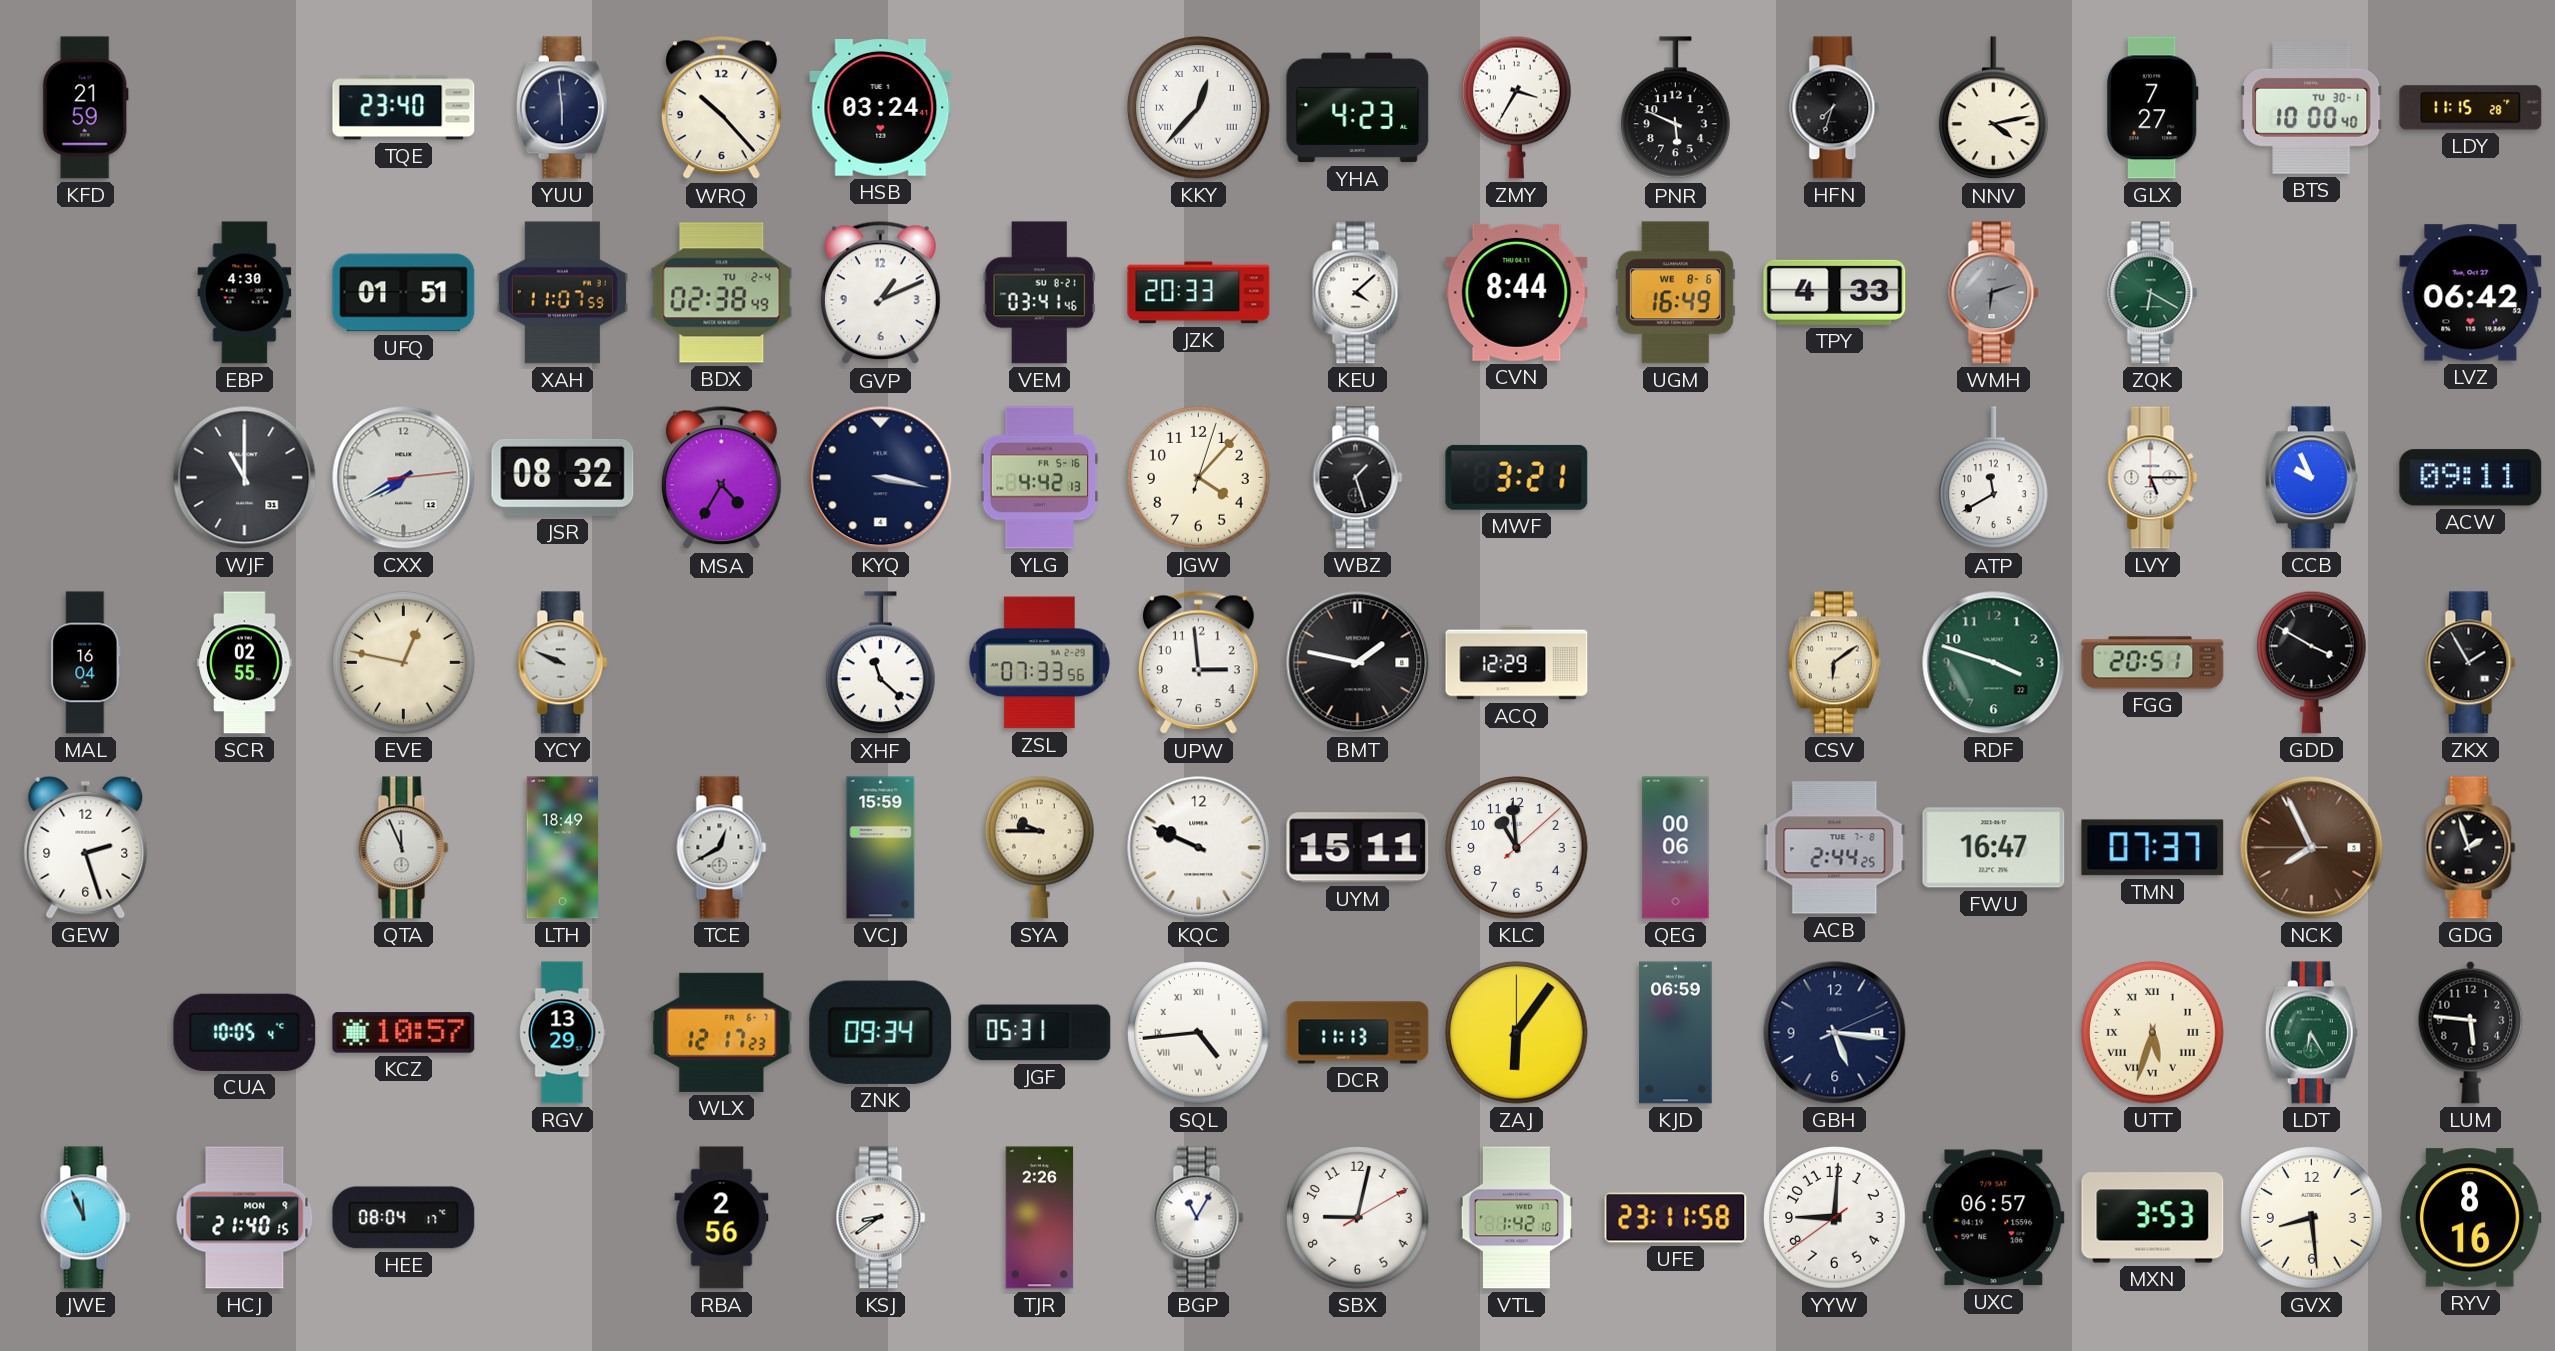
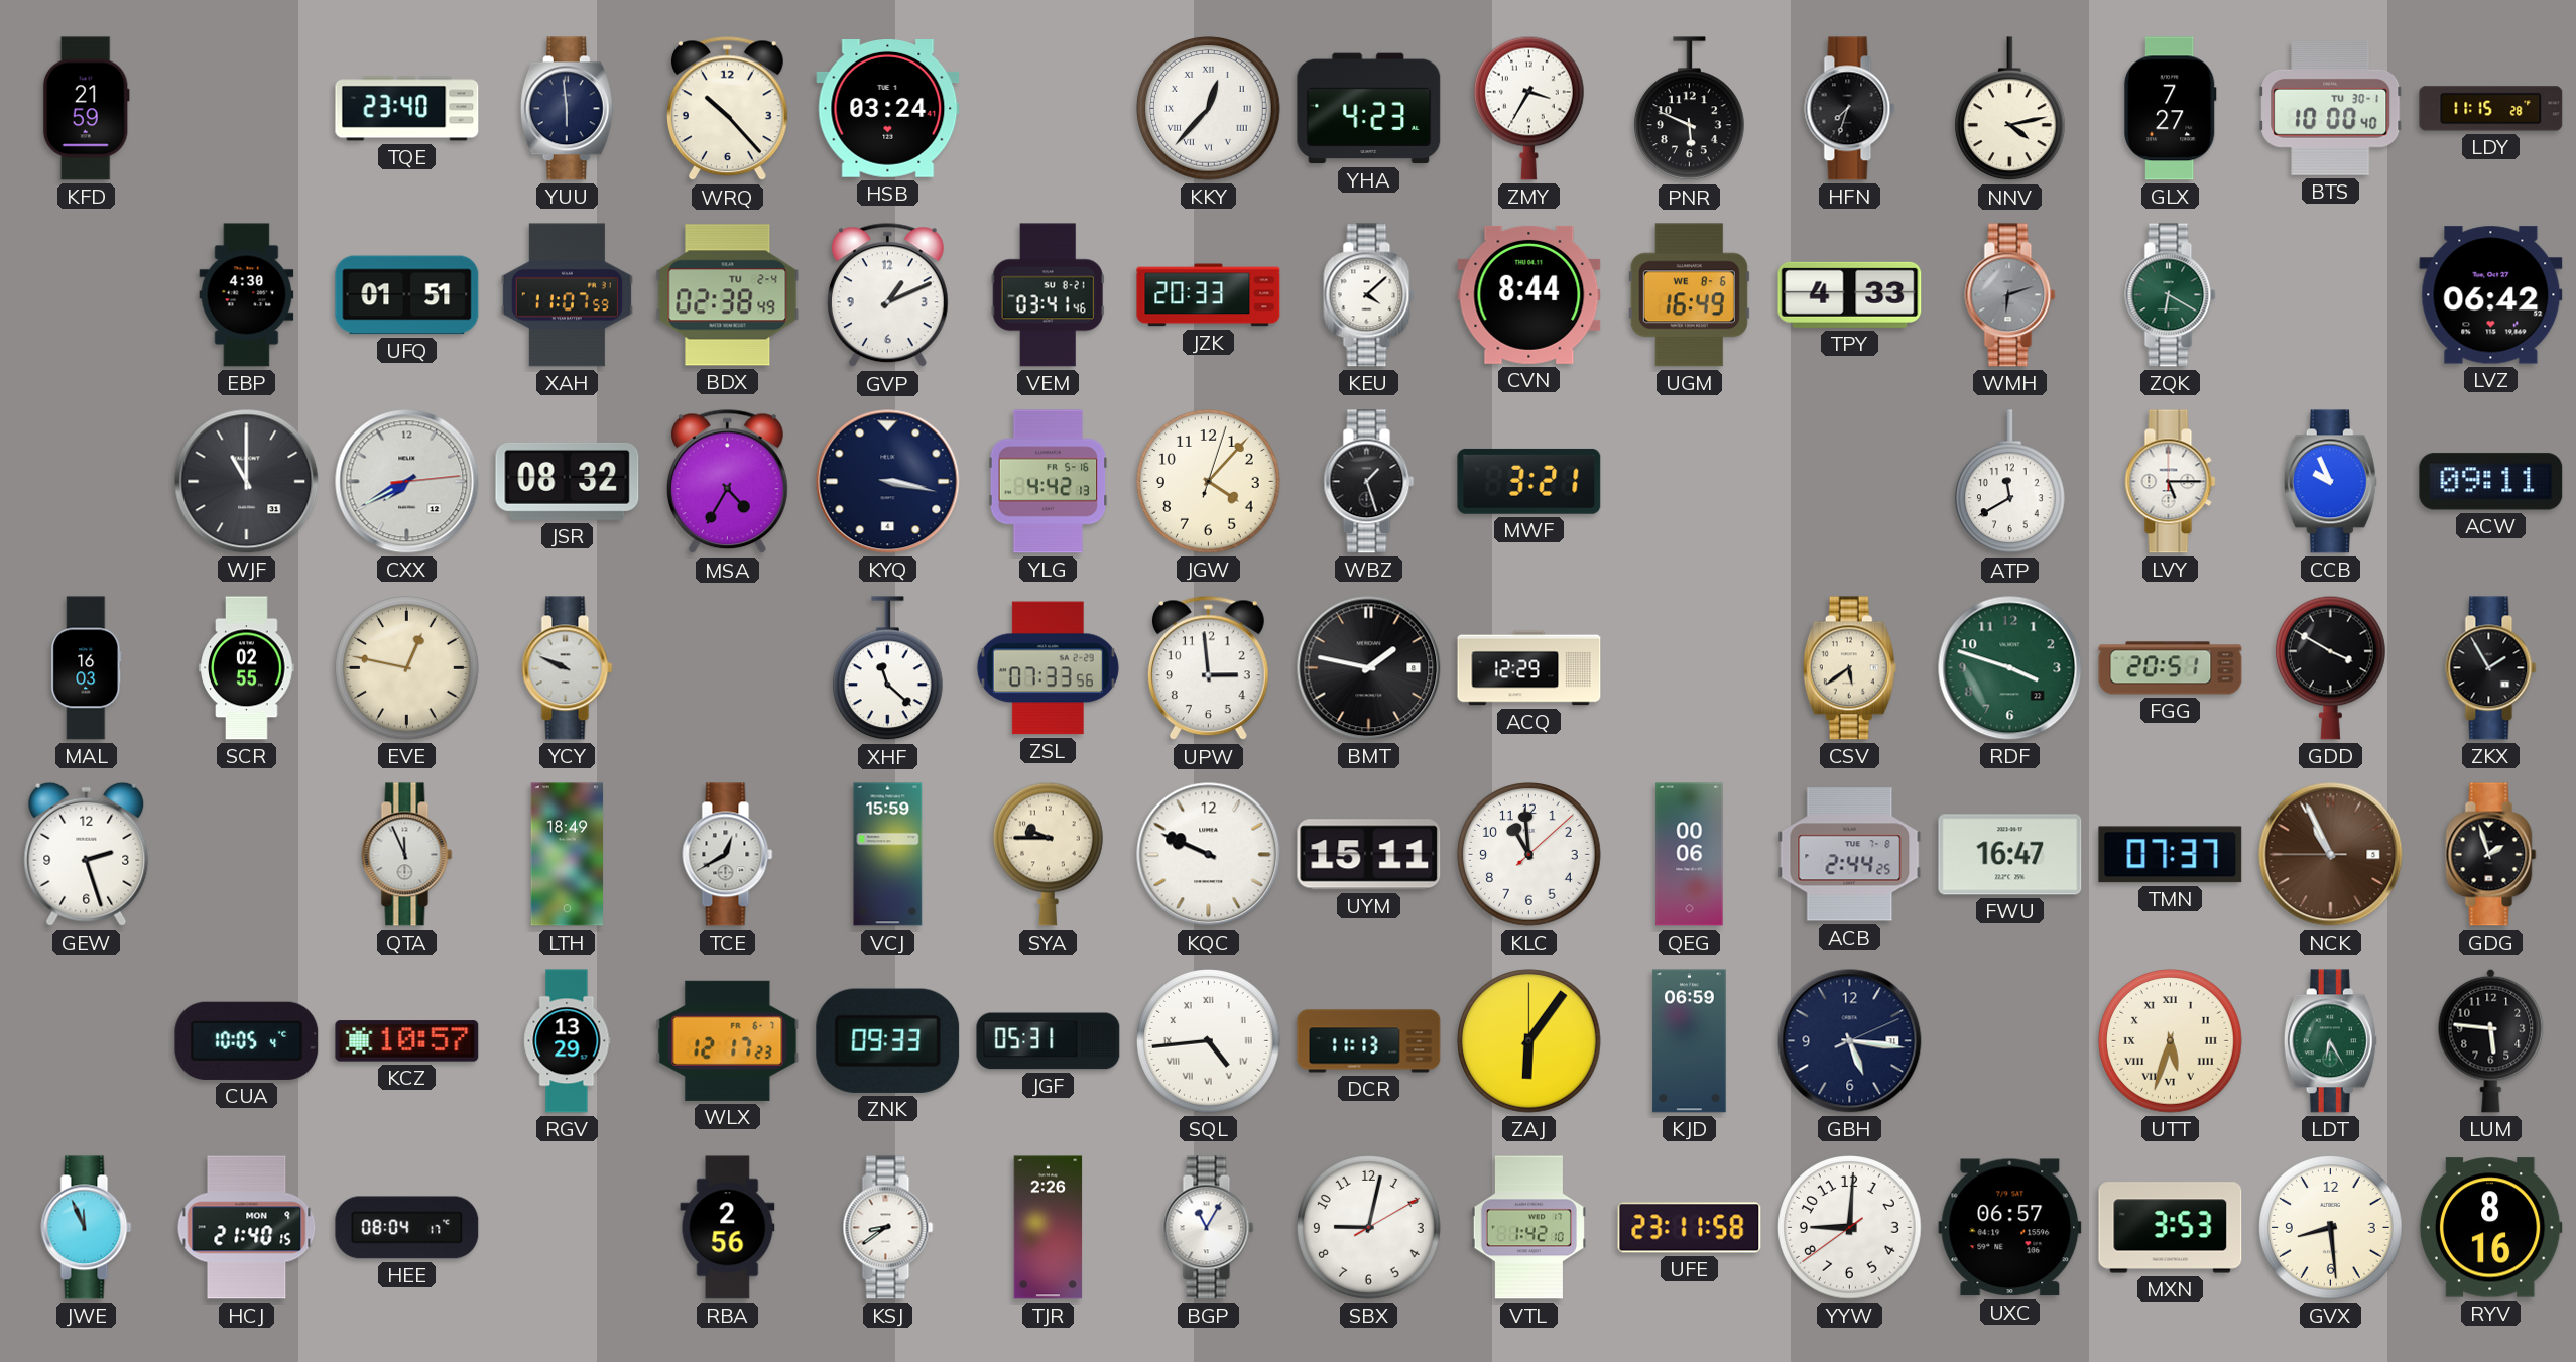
MAL: 16:04 -> 16:03 (87, 668)
CSV: 6:09 -> 5:39 (1849, 668)
NCK: 7:55 -> 10:55 (2331, 855)
ZNK: 09:34 -> 09:33 (888, 1040)
